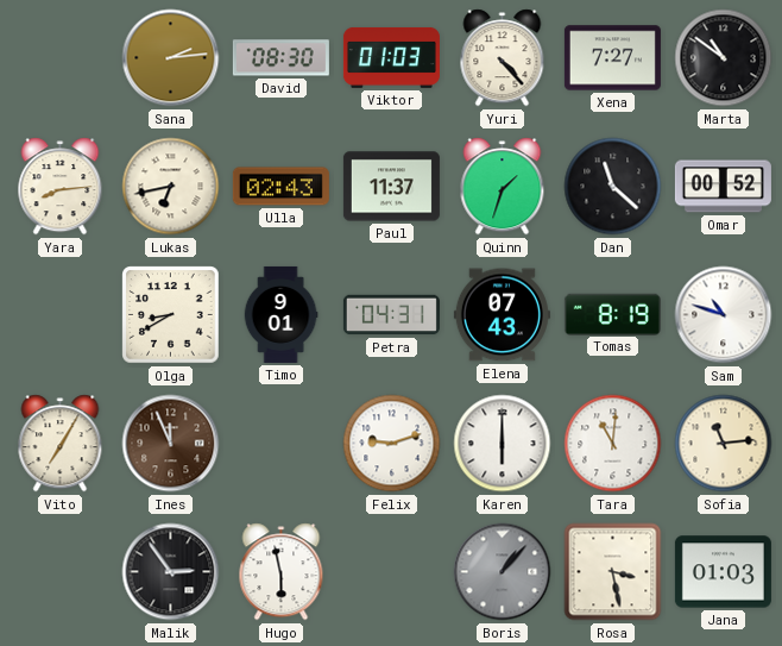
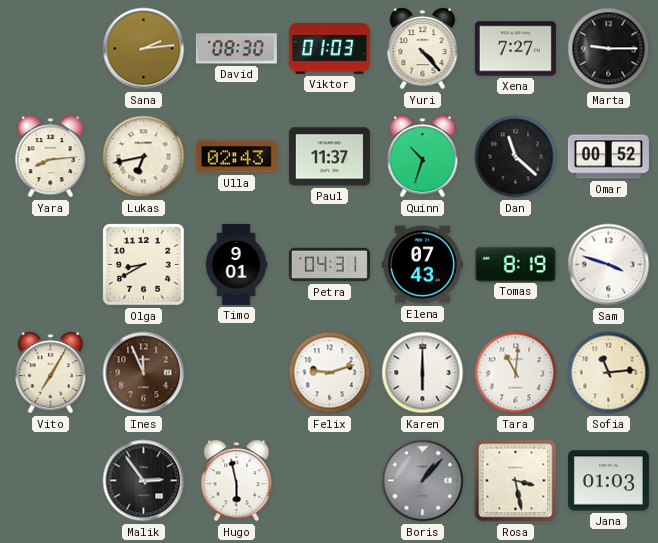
Marta: 10:51 -> 9:15 (609, 49)
Quinn: 1:33 -> 10:33 (423, 157)
Sam: 10:48 -> 3:48 (609, 265)
